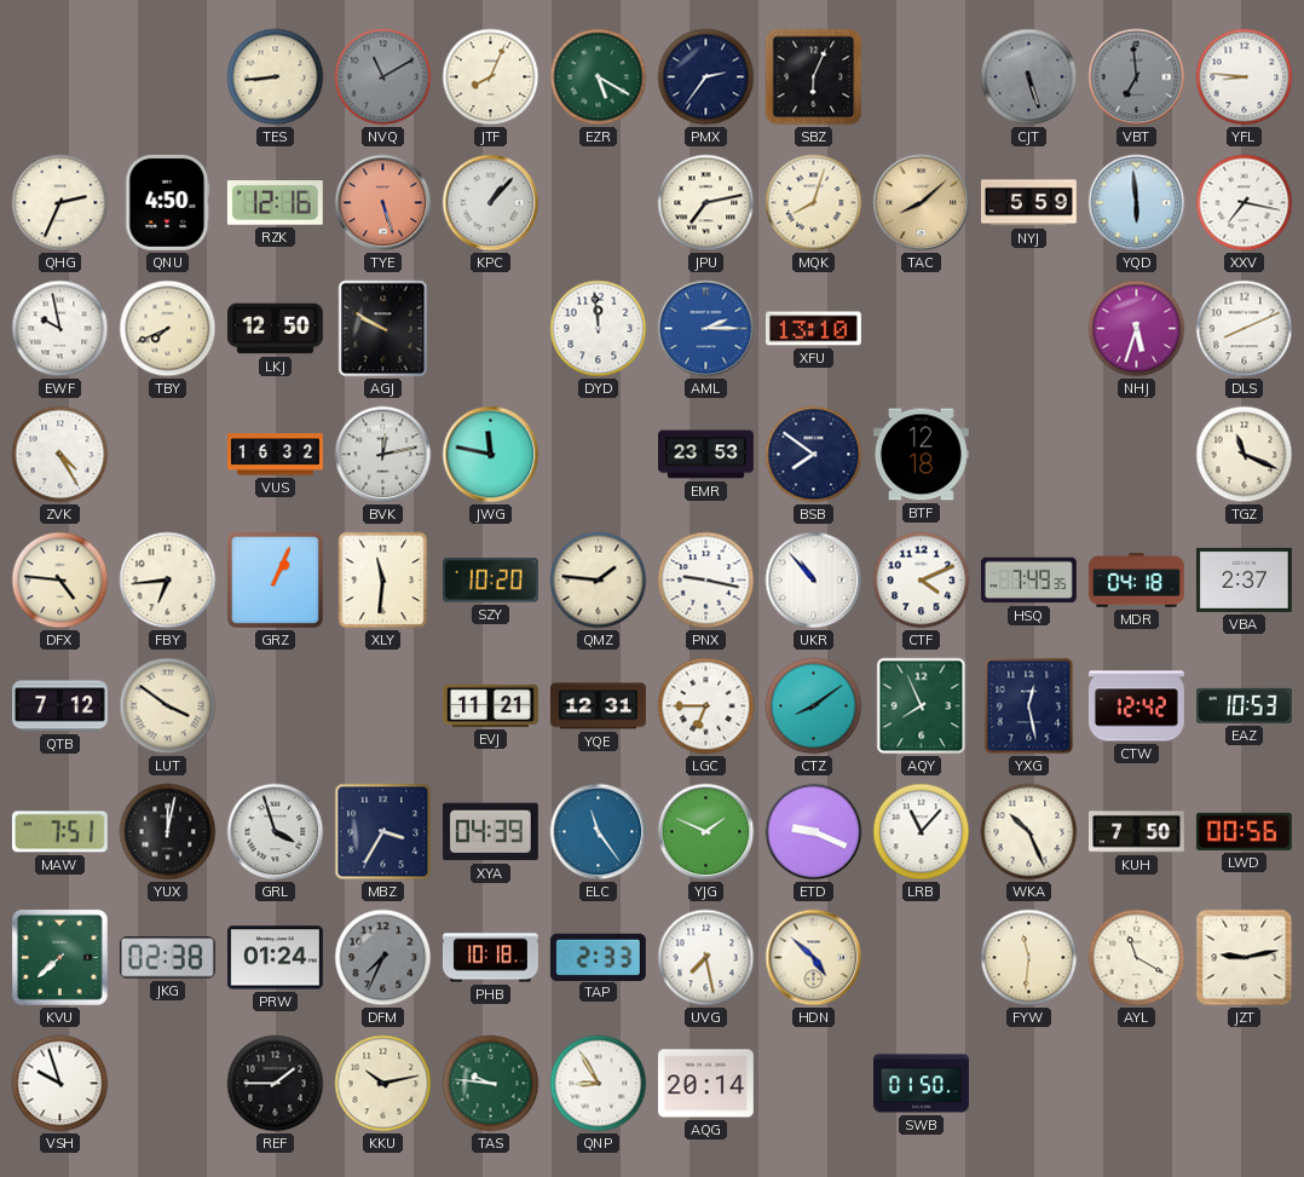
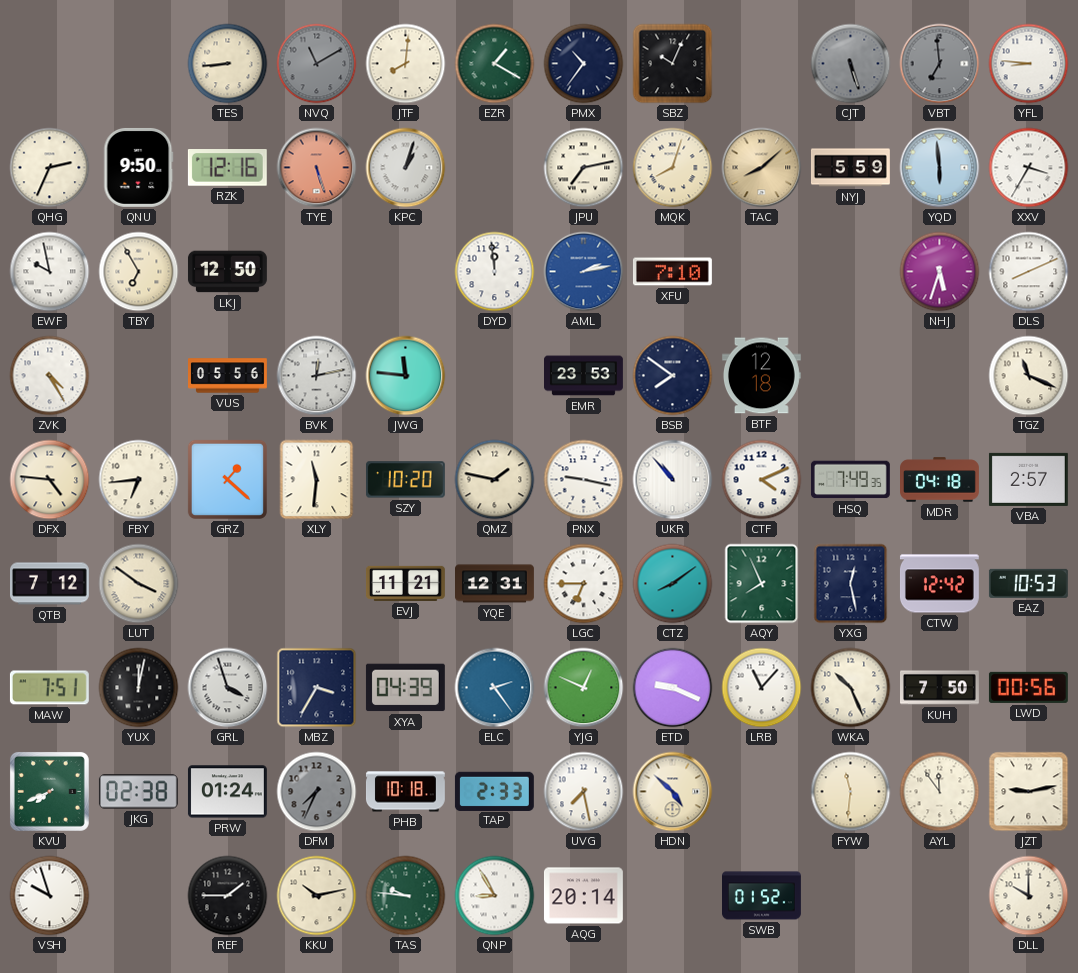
JTF: 8:04 -> 8:01 (406, 64)
EZR: 5:20 -> 1:20 (495, 64)
PMX: 2:36 -> 10:36 (584, 64)
SBZ: 6:04 -> 10:04 (673, 64)
QNU: 4:50 -> 9:50 (139, 167)
KPC: 1:07 -> 1:03 (406, 168)
XXV: 7:17 -> 3:35 (1029, 168)
TBY: 7:41 -> 6:55 (139, 272)
AGJ: 9:50 -> none (383, 329)
AML: 2:15 -> 2:13 (584, 272)
XFU: 13:10 -> 7:10 (672, 272)
VUS: 16:32 -> 05:56 (228, 376)
JWG: 11:47 -> 11:46 (406, 376)
GRZ: 1:04 -> 1:22 (227, 479)
QMZ: 1:46 -> 1:47 (495, 480)
VBA: 2:37 -> 2:57 (1028, 479)
ELC: 11:24 -> 2:24 (495, 688)
YJG: 1:49 -> 12:49 (584, 688)
KVU: 7:38 -> 7:41 (49, 791)
AYL: 11:20 -> 11:54 (940, 792)
SWB: 01:50 -> 01:52 (762, 896)
DLL: none -> 10:00 (1029, 896)
